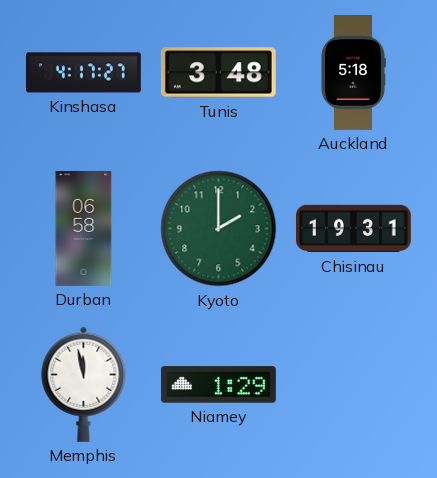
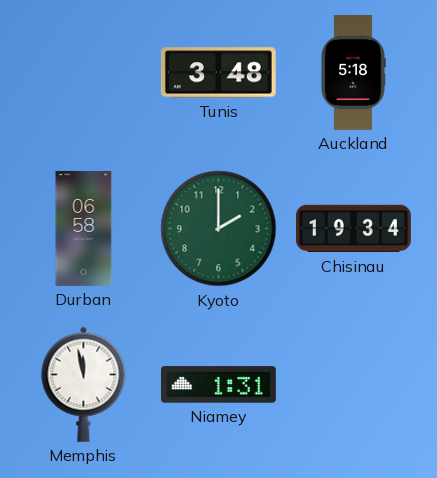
Kinshasa: 4:17 -> none (83, 73)
Chisinau: 19:31 -> 19:34 (353, 229)
Niamey: 1:29 -> 1:31 (218, 385)
